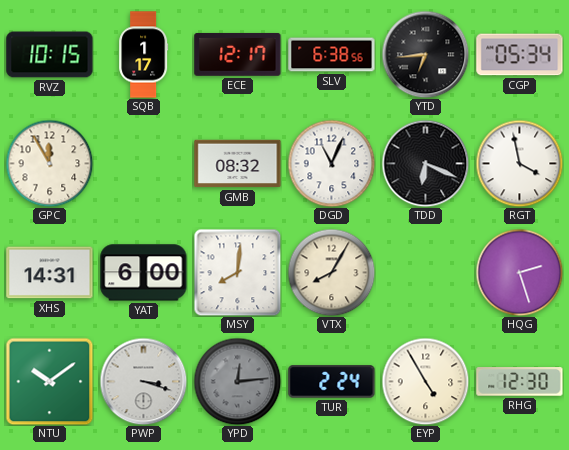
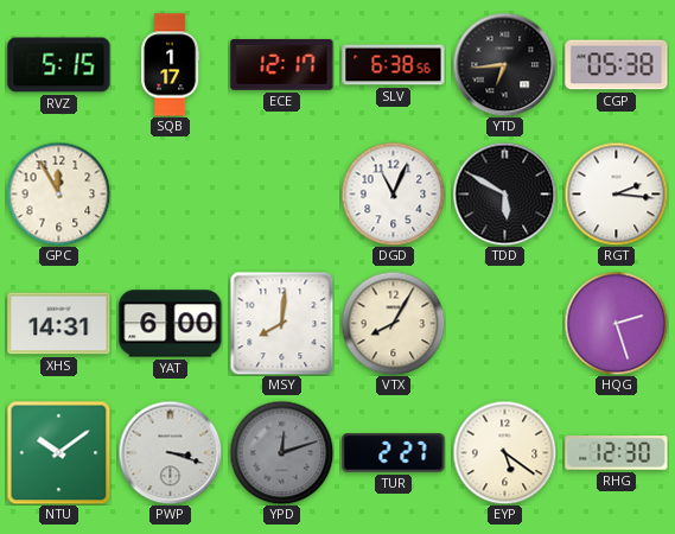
RVZ: 10:15 -> 5:15 (59, 65)
CGP: 05:34 -> 05:38 (617, 65)
GMB: 08:32 -> none (238, 164)
TDD: 6:19 -> 5:50 (504, 193)
RGT: 3:58 -> 2:16 (616, 193)
YPD: 12:14 -> 12:12 (281, 452)
TUR: 2:24 -> 2:27 (394, 453)
EYP: 4:55 -> 5:21 (504, 452)
